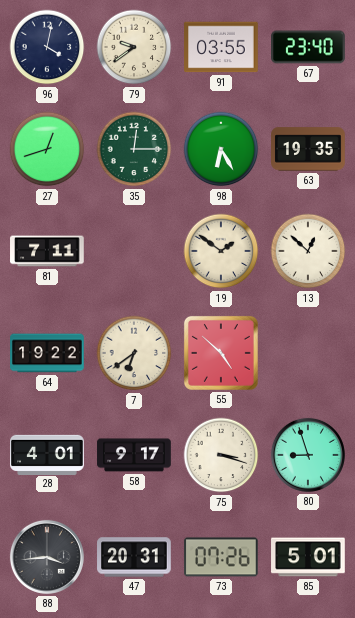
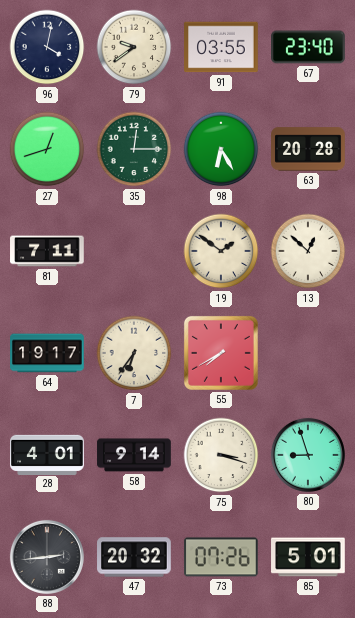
63: 19:35 -> 20:28 (308, 149)
64: 19:22 -> 19:17 (47, 353)
7: 6:39 -> 6:36 (134, 353)
55: 4:52 -> 7:40 (221, 353)
58: 9:17 -> 9:14 (134, 455)
88: 3:44 -> 2:44 (47, 557)
47: 20:31 -> 20:32 (134, 557)
